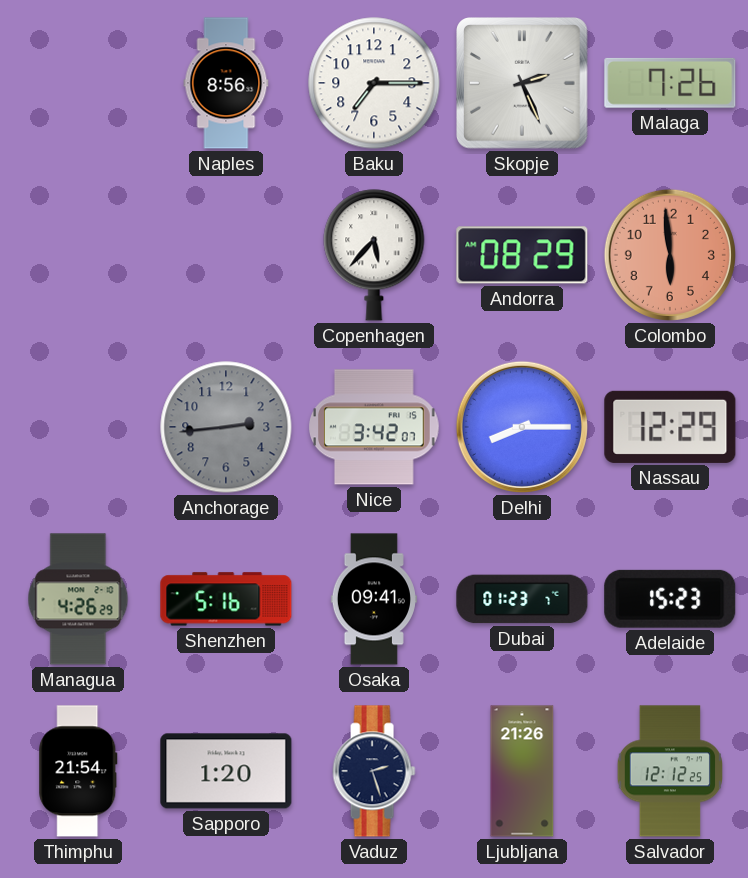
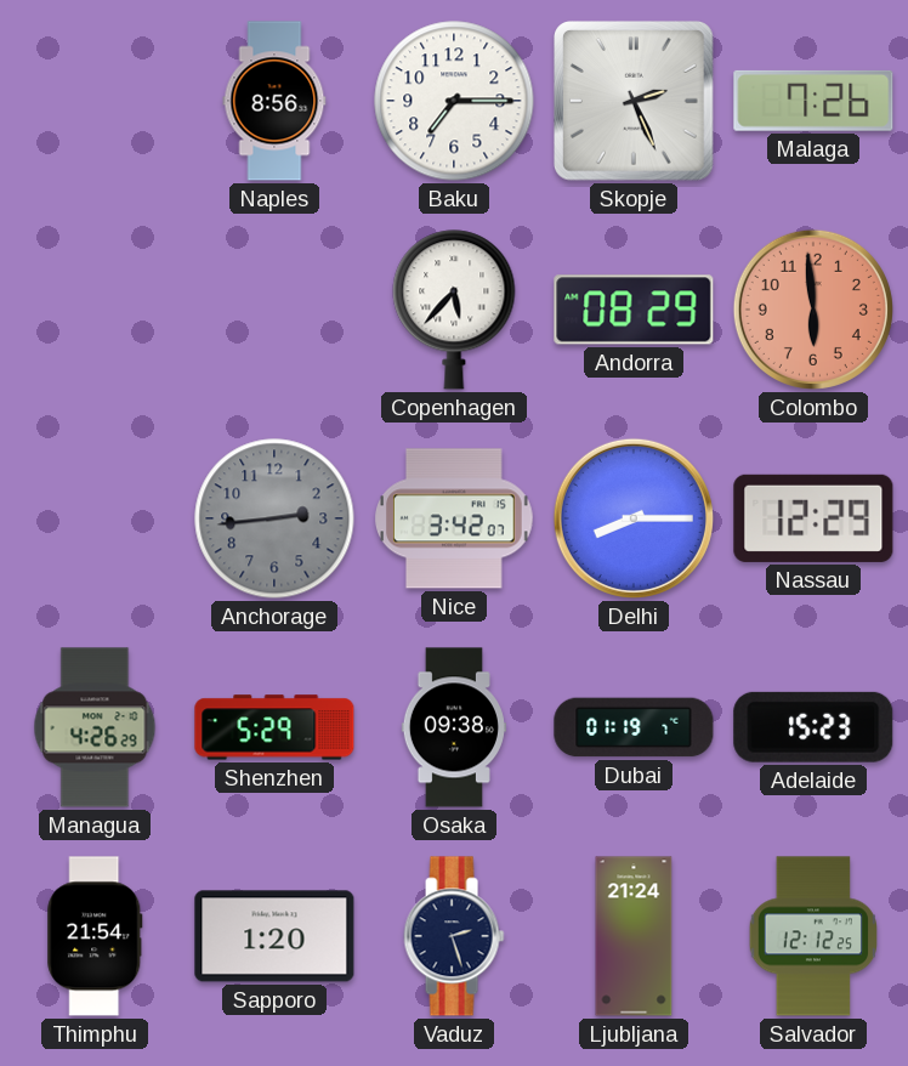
Shenzhen: 5:16 -> 5:29 (274, 727)
Osaka: 09:41 -> 09:38 (454, 727)
Dubai: 01:23 -> 01:19 (634, 727)
Ljubljana: 21:26 -> 21:24 (634, 936)
